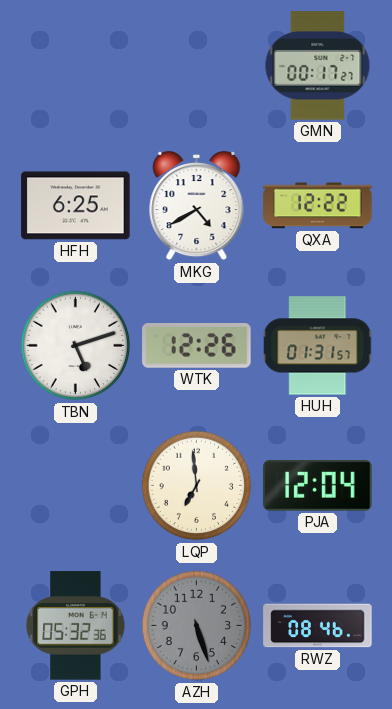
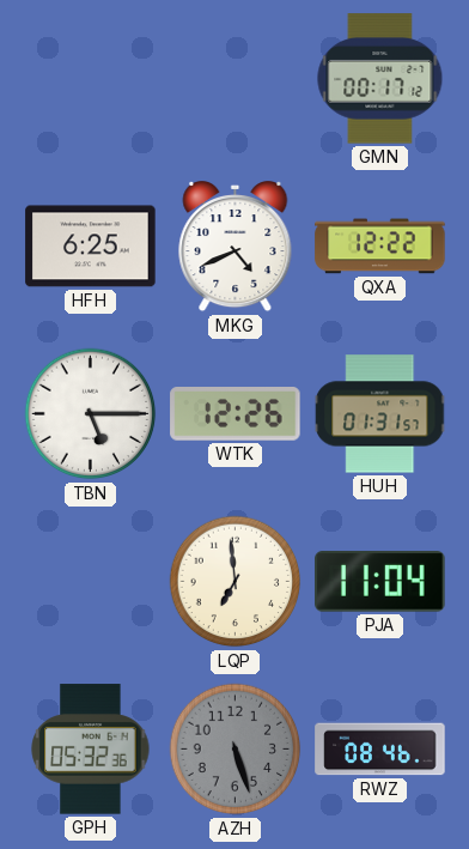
GMN: 00:17:27 -> 00:17:12 (380, 79)
MKG: 4:40 -> 4:41 (236, 248)
TBN: 5:12 -> 5:15 (91, 414)
PJA: 12:04 -> 11:04 (380, 582)
